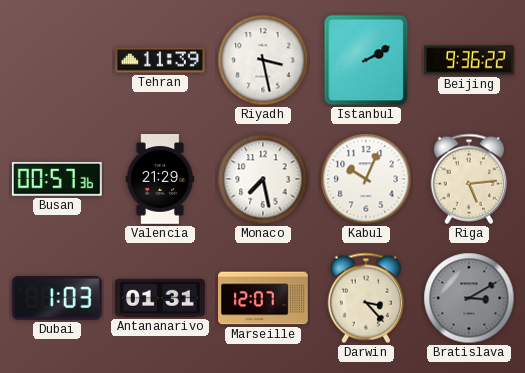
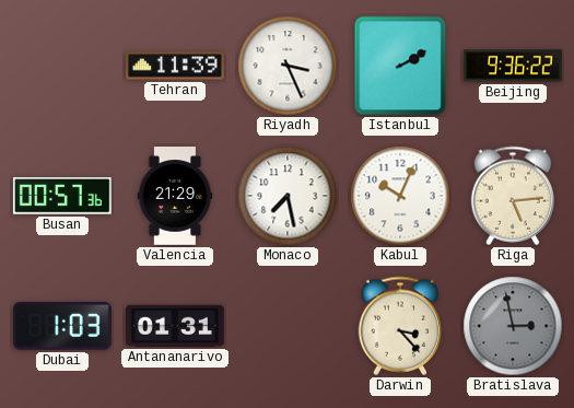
Riyadh: 3:28 -> 3:26 (288, 66)
Marseille: 12:07 -> none (264, 298)
Bratislava: 3:10 -> 2:58 (513, 326)
